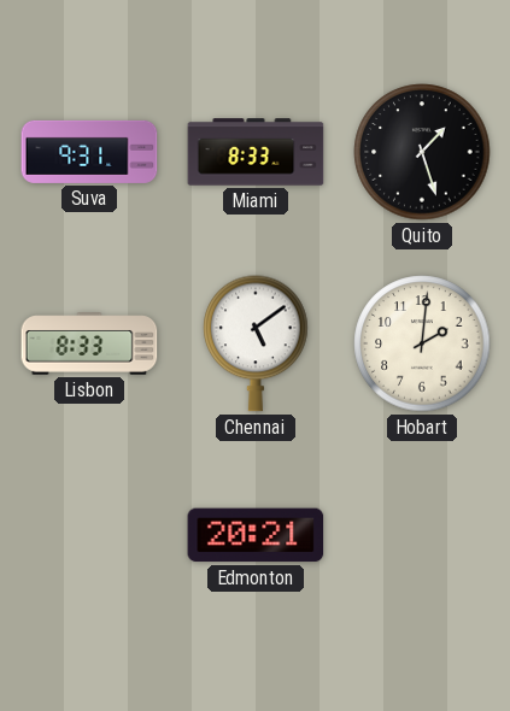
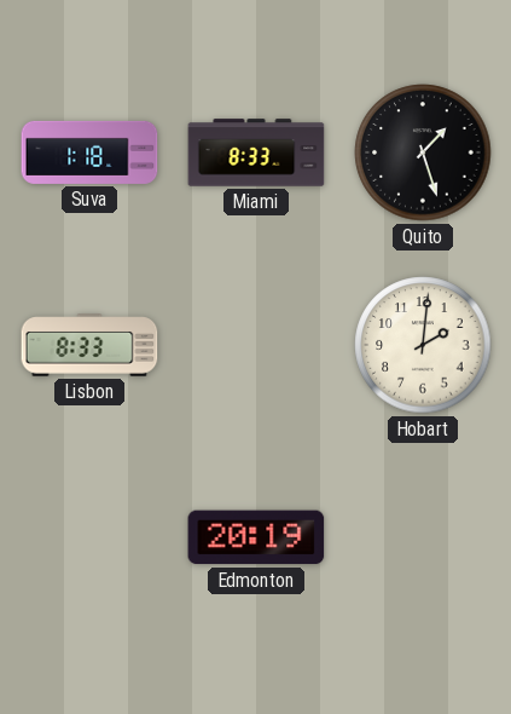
Suva: 9:31 -> 1:18 (89, 152)
Chennai: 5:09 -> none (256, 343)
Edmonton: 20:21 -> 20:19 (256, 537)
